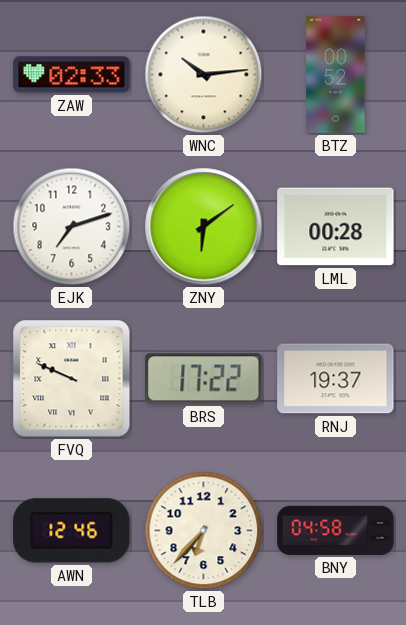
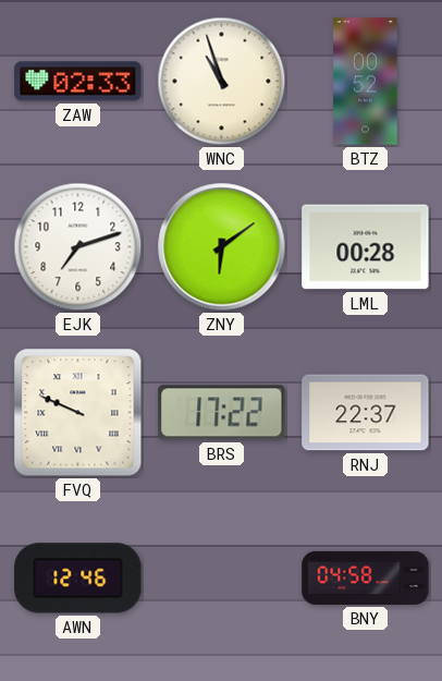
WNC: 10:14 -> 10:57 (222, 82)
RNJ: 19:37 -> 22:37 (366, 413)
TLB: 6:37 -> none (204, 531)
